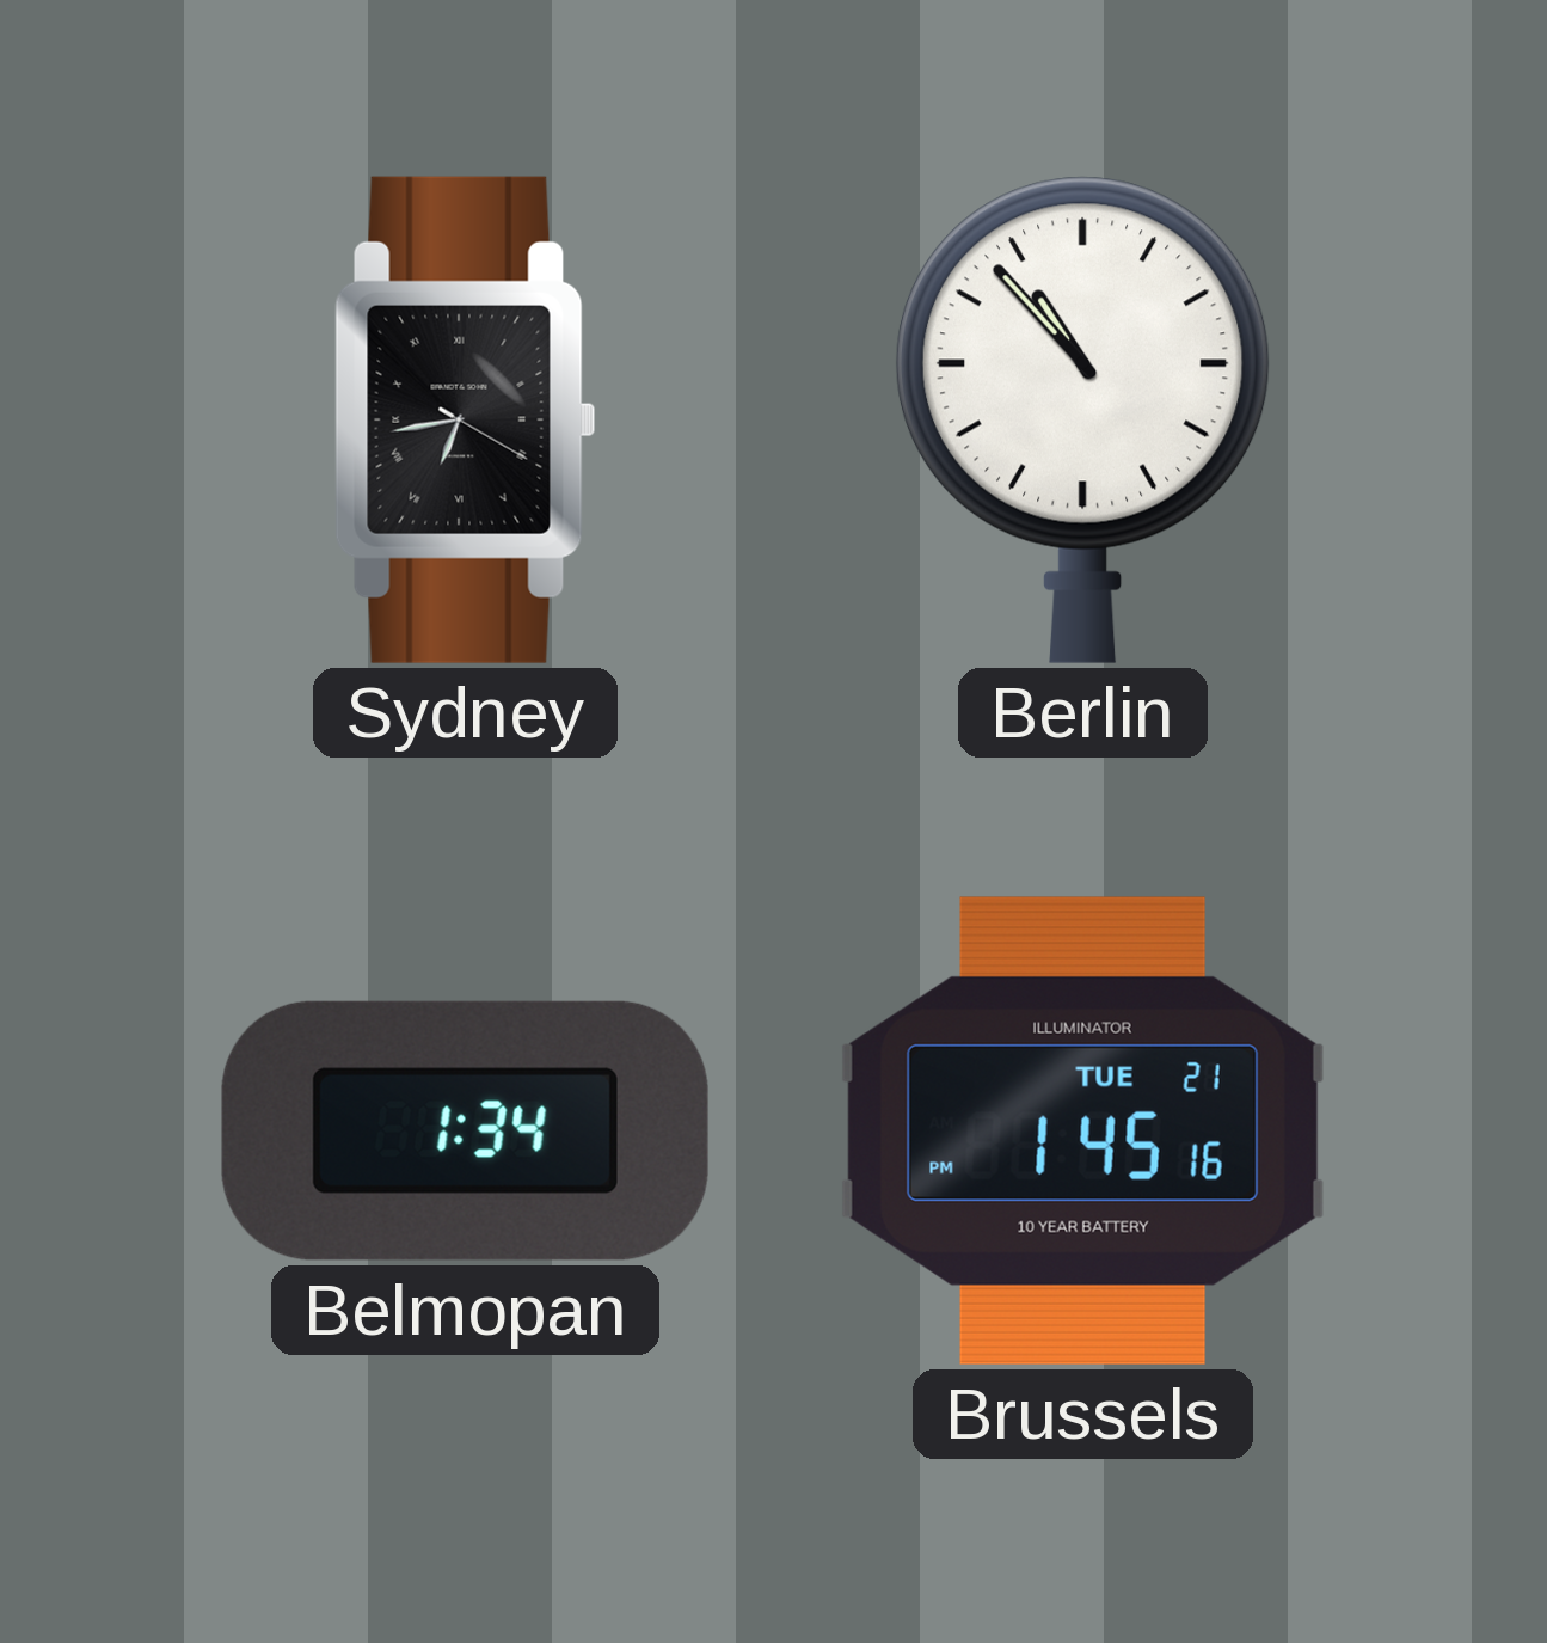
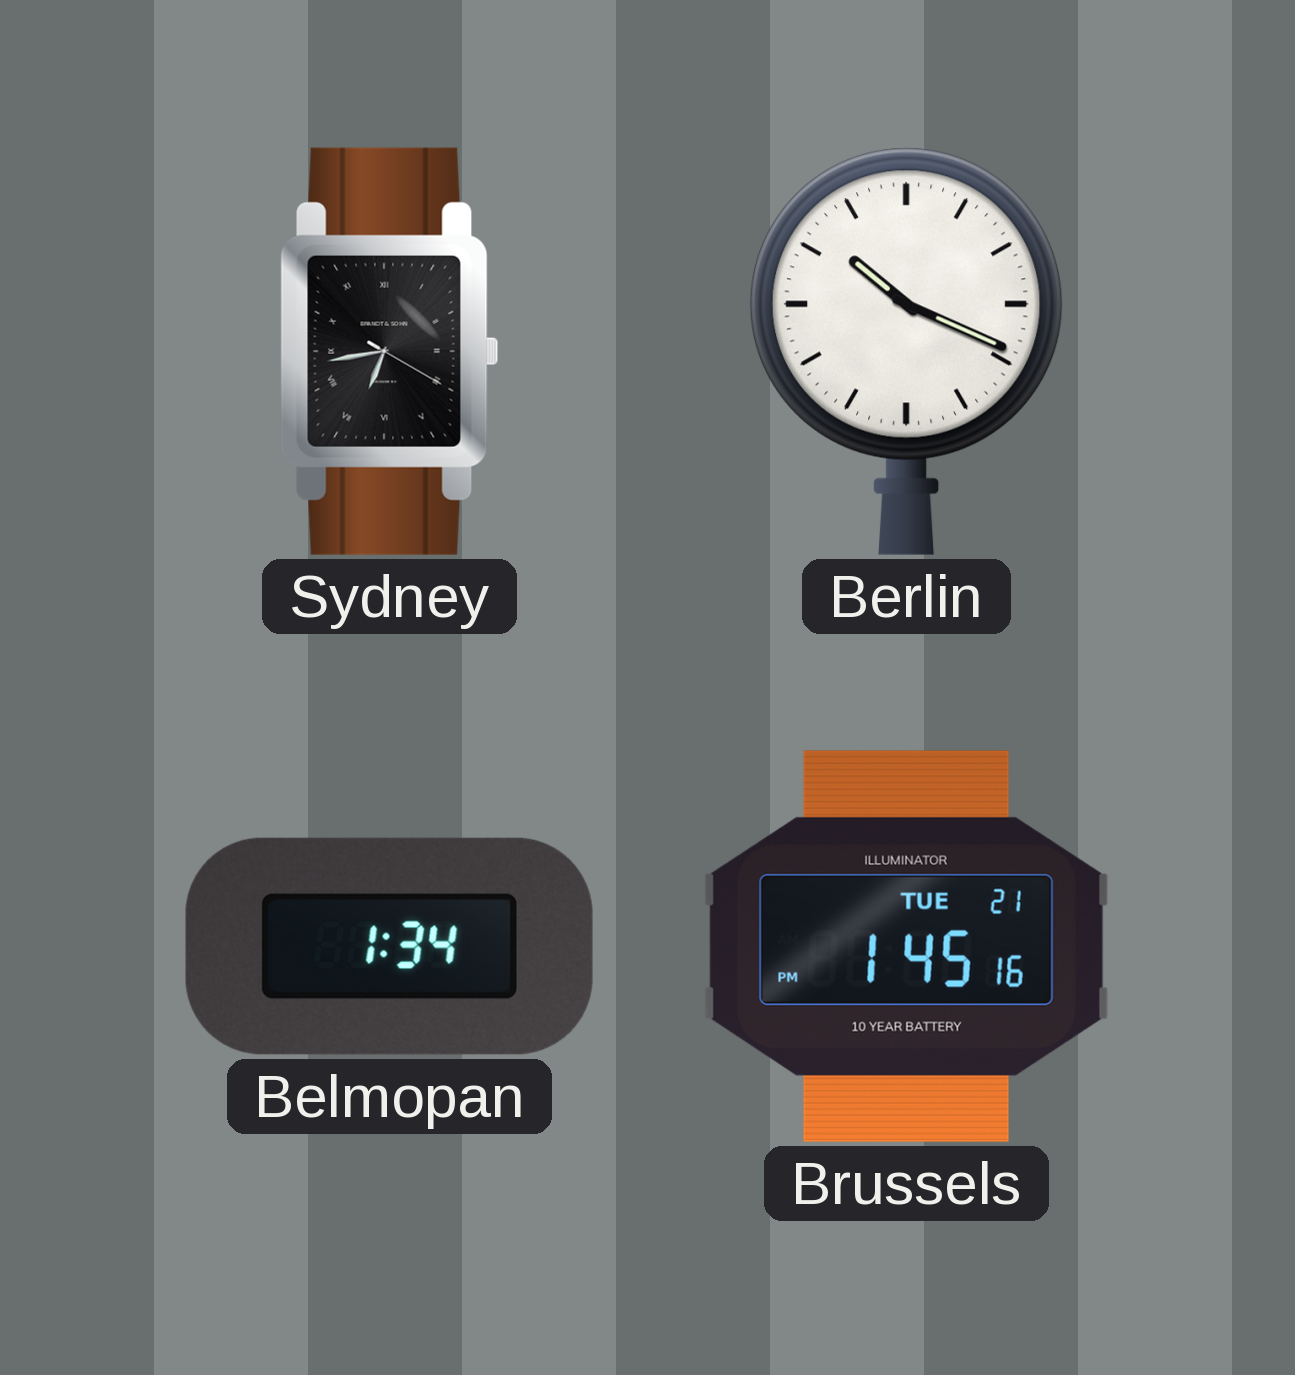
Berlin: 10:53 -> 10:19 (906, 351)
